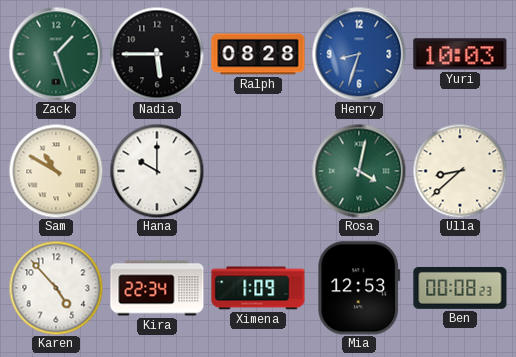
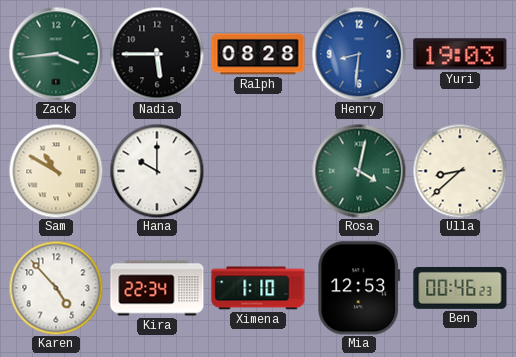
Zack: 1:27 -> 3:44 (56, 54)
Henry: 8:33 -> 8:31 (359, 54)
Yuri: 10:03 -> 19:03 (460, 54)
Ximena: 1:09 -> 1:10 (258, 288)
Ben: 00:08 -> 00:46 (460, 288)
